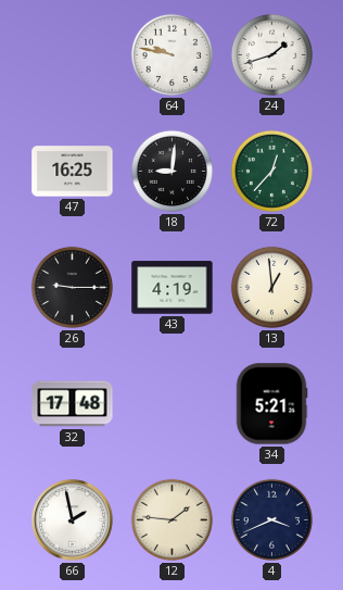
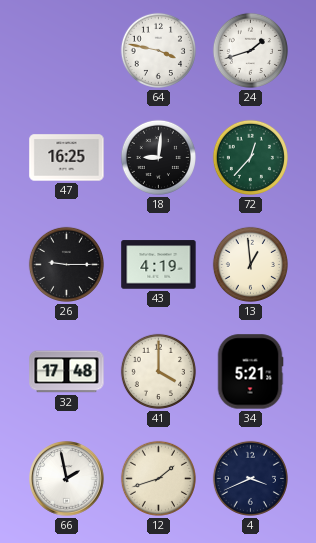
64: 9:47 -> 3:47 (158, 50)
41: none -> 4:00 (158, 371)
12: 1:46 -> 1:42 (158, 478)
